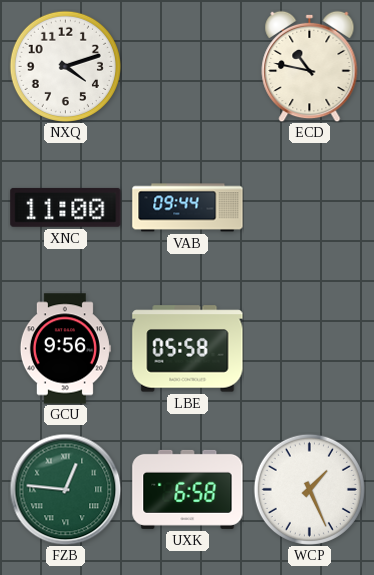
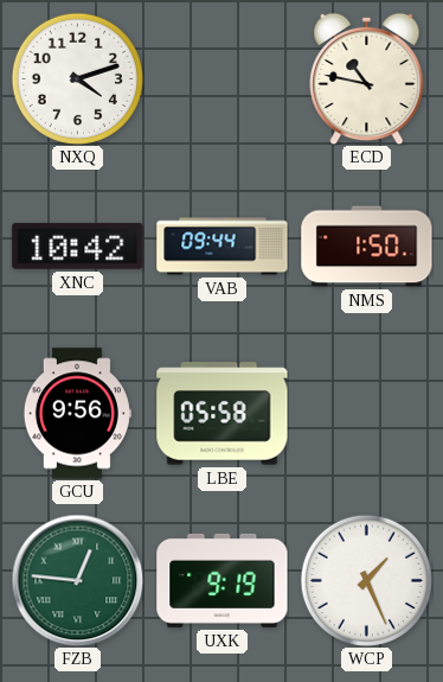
XNC: 11:00 -> 10:42 (78, 246)
NMS: none -> 1:50 (367, 247)
UXK: 6:58 -> 9:19 (223, 580)
